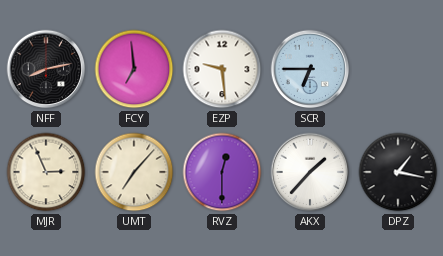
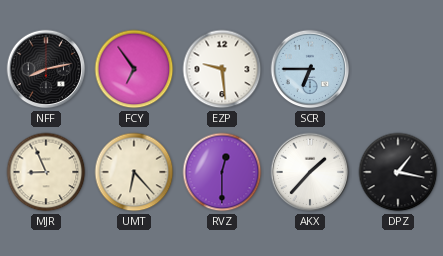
FCY: 6:59 -> 6:54 (134, 69)
MJR: 2:56 -> 8:56 (46, 172)
UMT: 7:07 -> 6:23 (134, 172)
